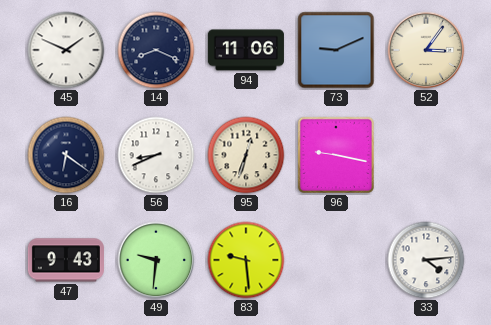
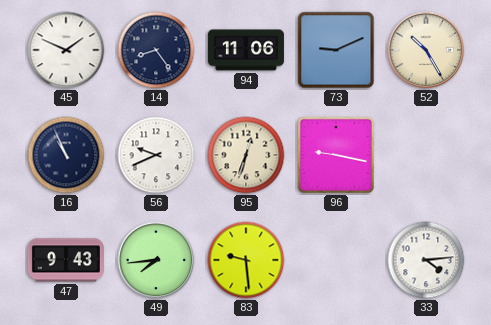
14: 8:19 -> 8:24 (156, 50)
52: 3:06 -> 10:25 (426, 50)
16: 6:21 -> 10:56 (66, 155)
56: 8:41 -> 9:41 (156, 155)
49: 9:31 -> 7:44 (156, 260)
